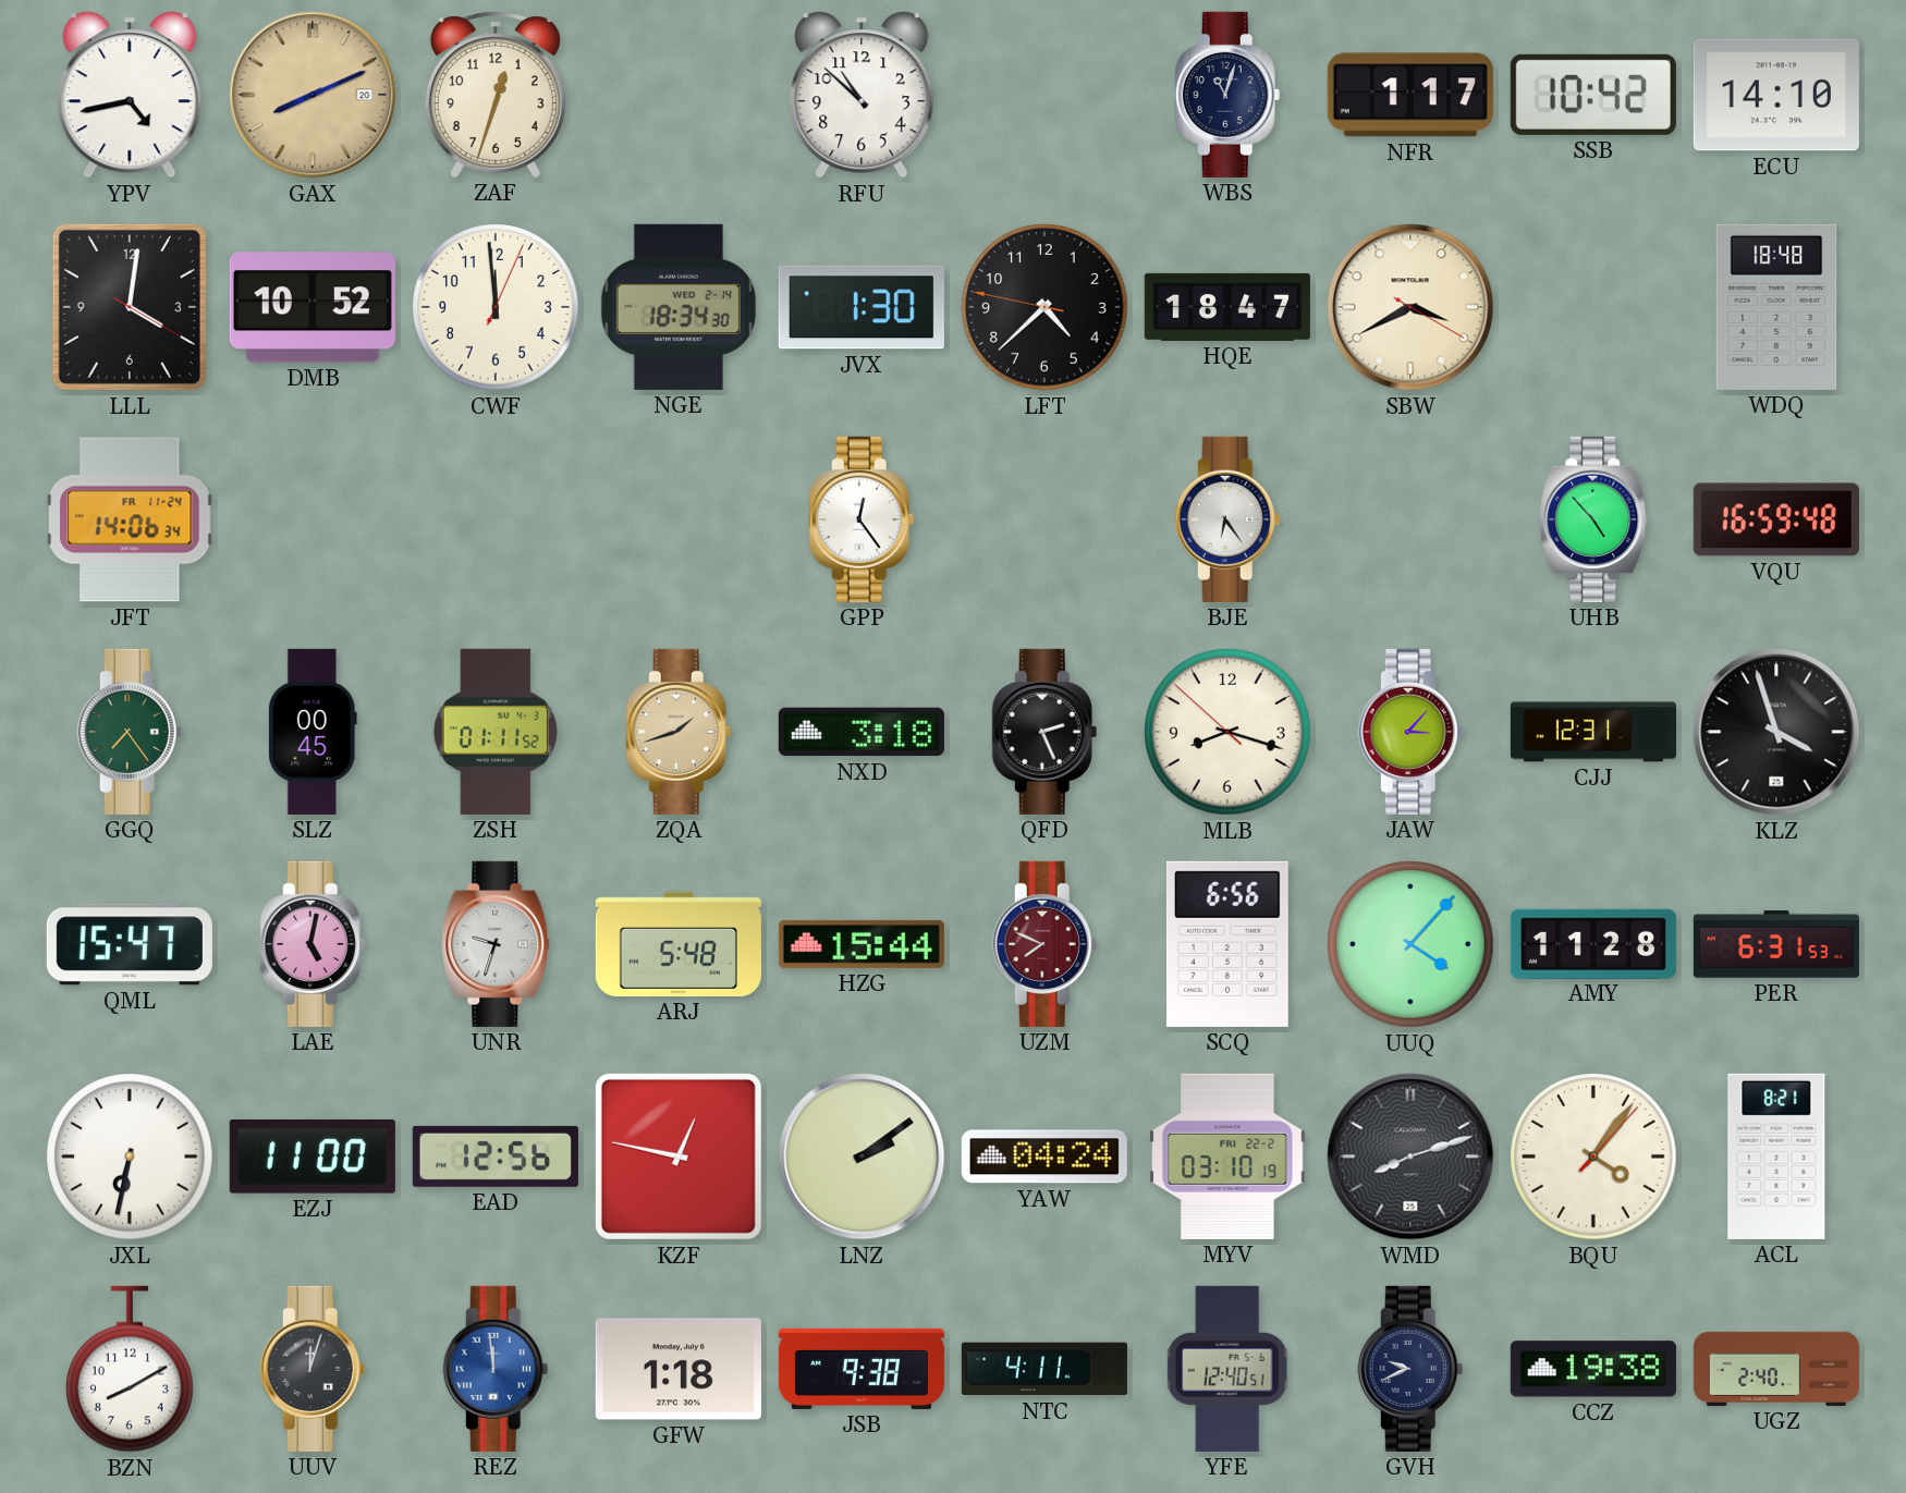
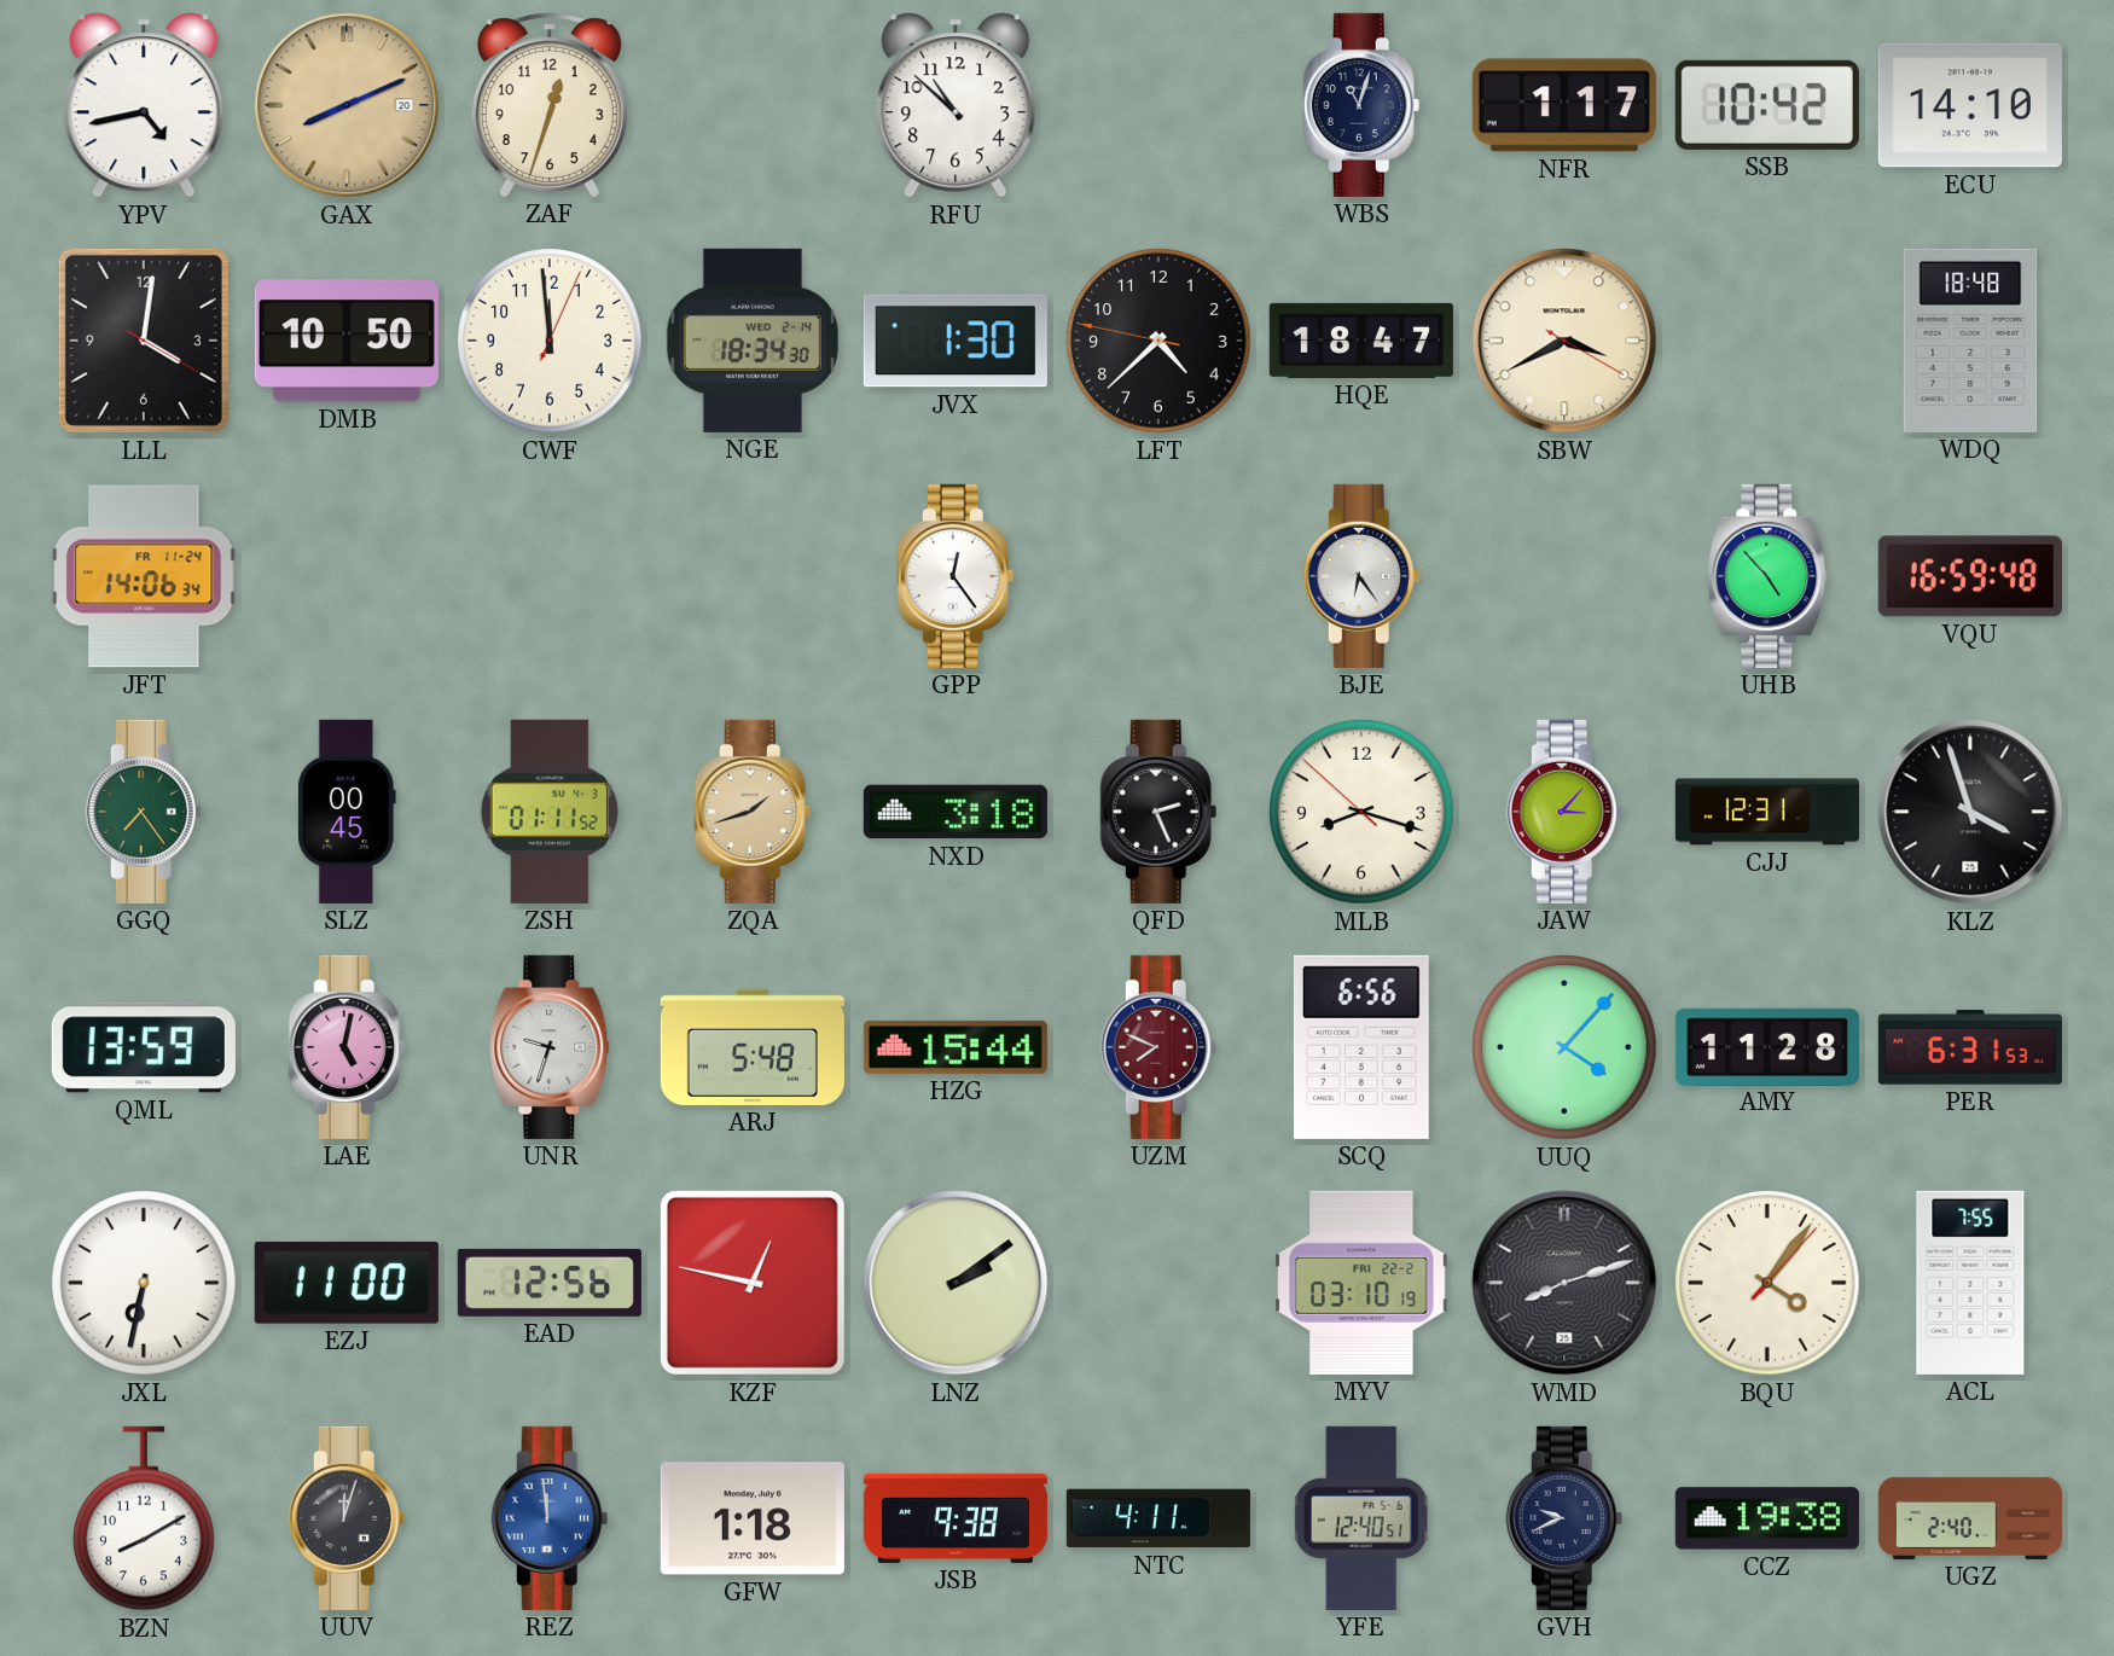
DMB: 10:52 -> 10:50 (347, 341)
QML: 15:47 -> 13:59 (144, 1047)
YAW: 04:24 -> none (1044, 1157)
ACL: 8:21 -> 7:55 (1970, 1283)
